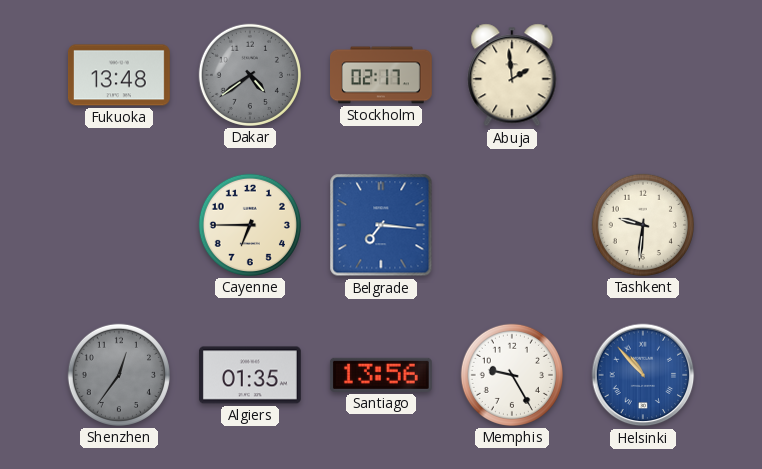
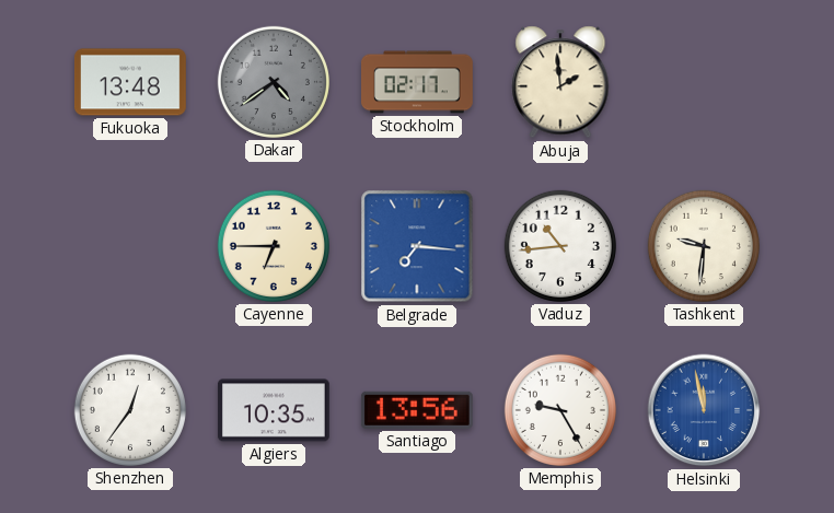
Vaduz: none -> 10:44 (560, 246)
Shenzhen dial: grey -> white (130, 410)
Algiers: 01:35 -> 10:35 (274, 410)
Helsinki: 10:53 -> 11:58 (704, 410)
